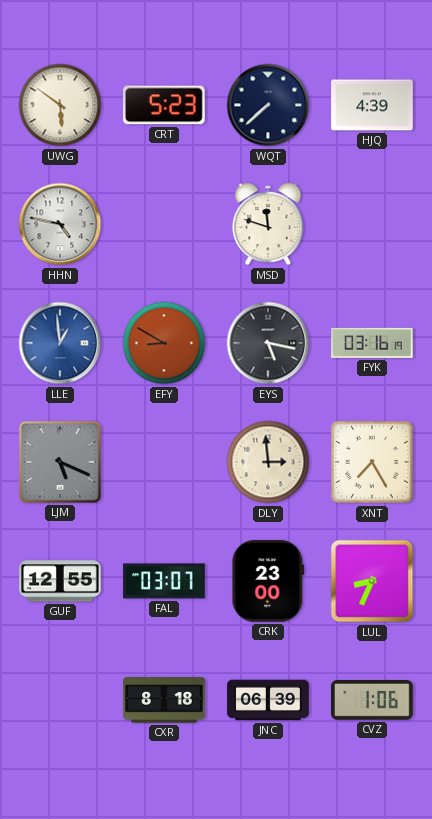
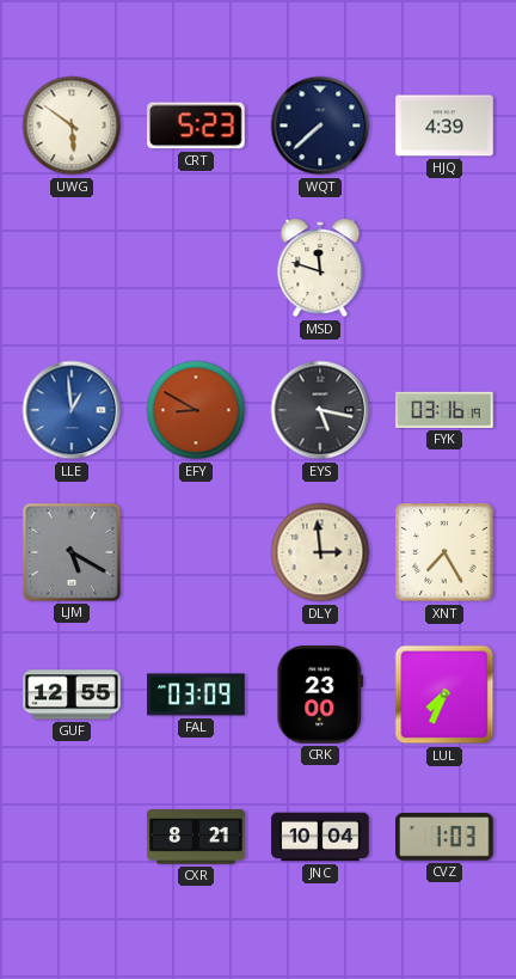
HHN: 4:47 -> none (60, 224)
LJM: 5:19 -> 5:20 (72, 552)
FAL: 03:07 -> 03:09 (196, 695)
LUL: 8:34 -> 7:34 (444, 695)
CXR: 8:18 -> 8:21 (196, 837)
JNC: 06:39 -> 10:04 (320, 837)
CVZ: 1:06 -> 1:03 (444, 838)
